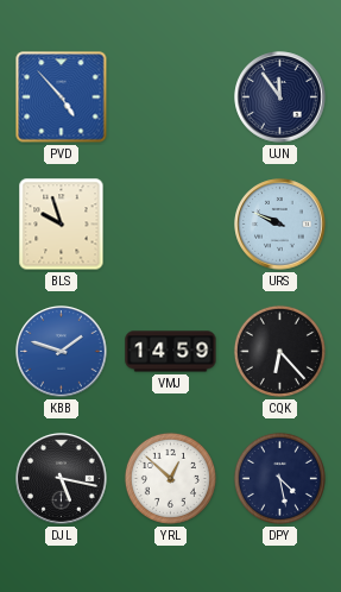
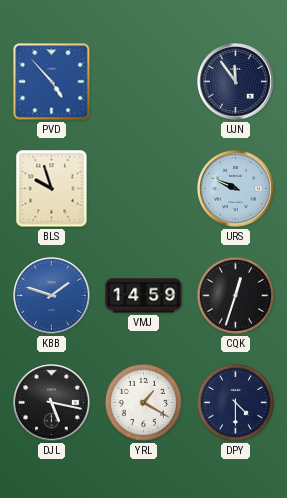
CQK: 6:23 -> 12:33 (235, 295)
YRL: 12:52 -> 1:20 (143, 402)
DPY: 4:28 -> 4:30 (235, 402)
